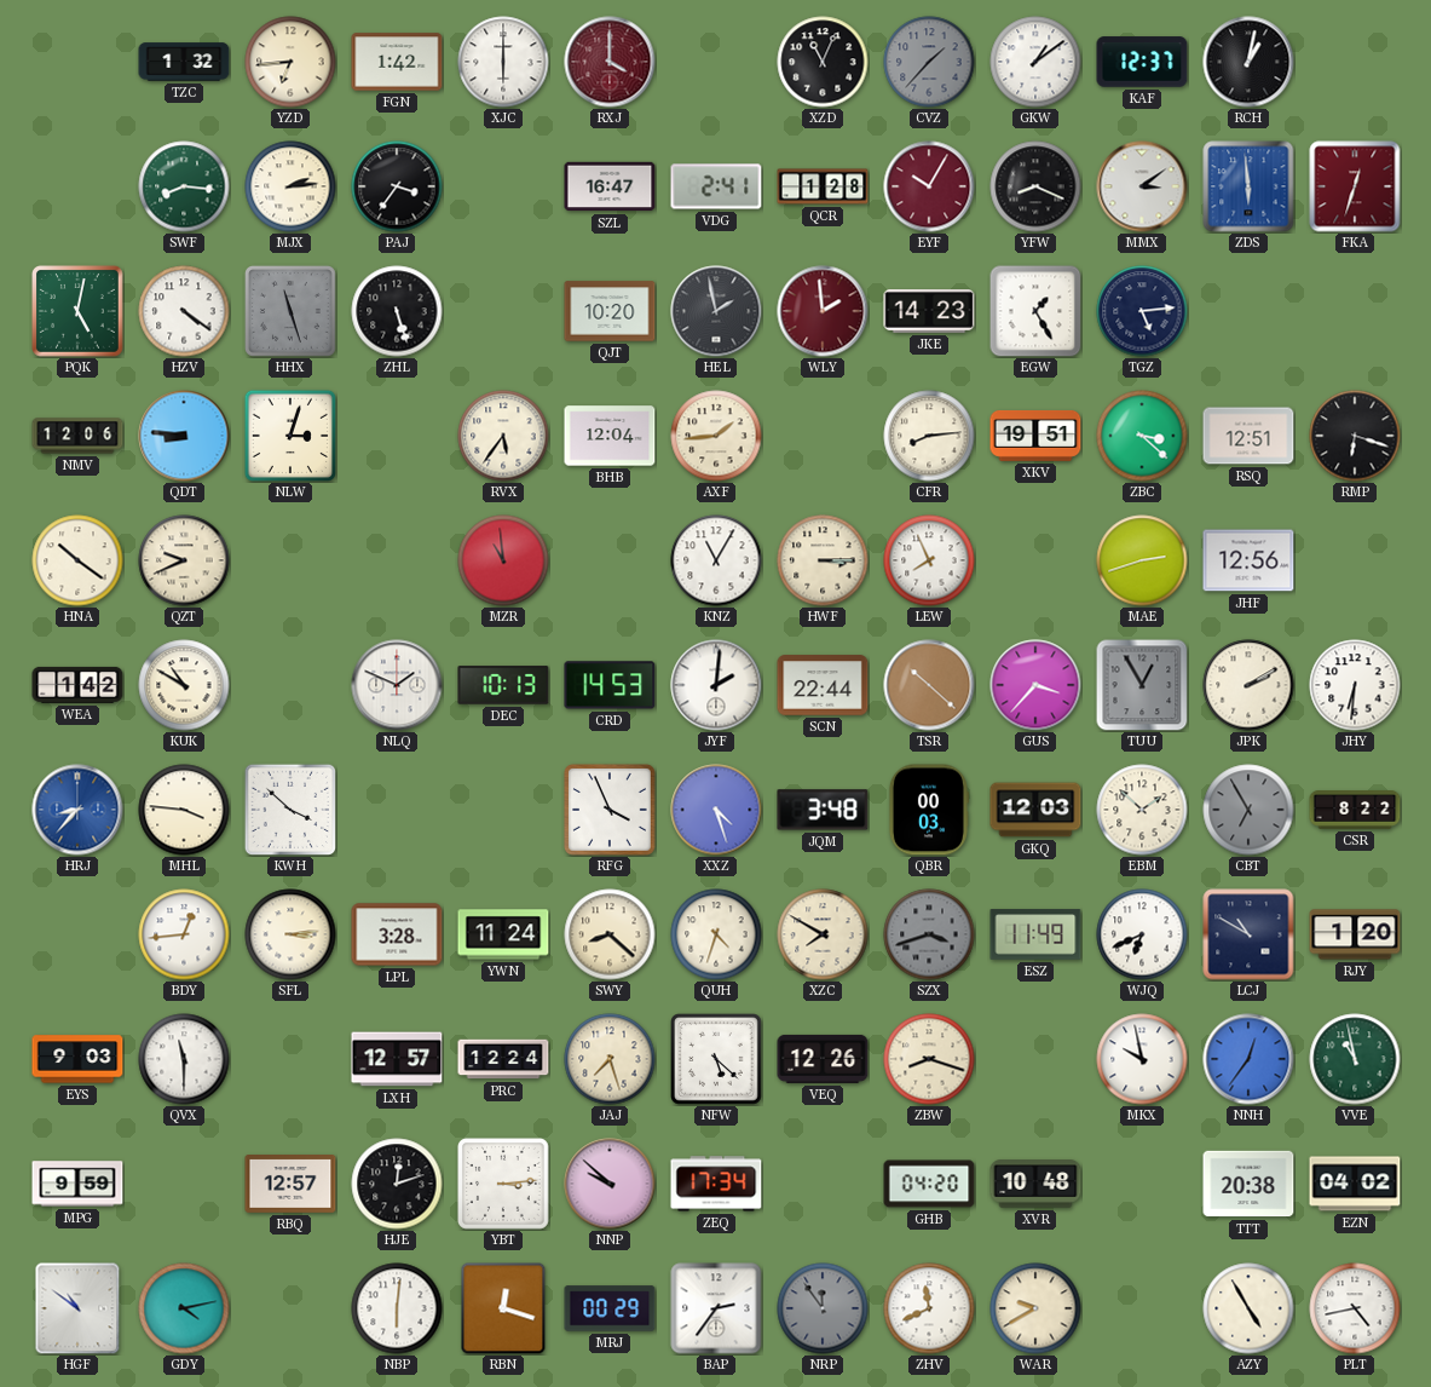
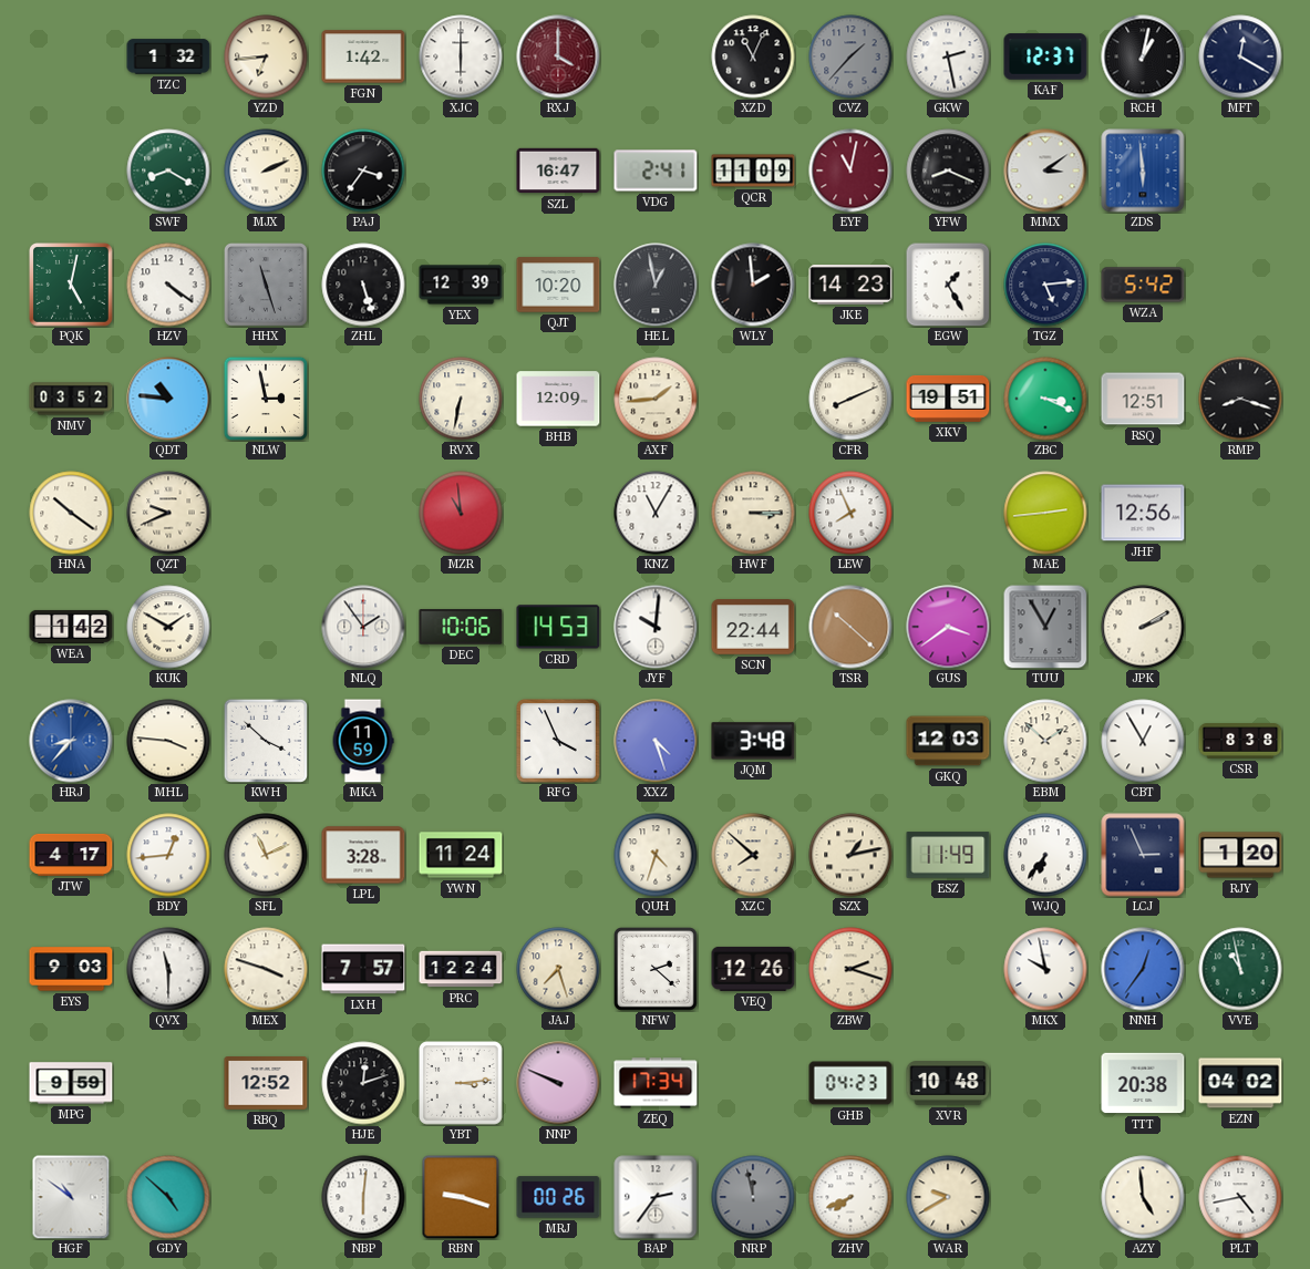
GKW: 1:09 -> 2:28 (948, 56)
MFT: none -> 12:20 (1240, 56)
SWF: 8:16 -> 8:20 (168, 171)
MJX: 2:14 -> 2:11 (266, 171)
QCR: 1:28 -> 11:09 (753, 171)
EYF: 10:05 -> 11:02 (850, 171)
FKA: 12:33 -> none (1355, 186)
YEX: none -> 12:39 (461, 285)
HEL: 1:58 -> 12:58 (656, 285)
WLY dial: burgundy -> black (753, 285)
WZA: none -> 5:42 (1143, 285)
NMV: 12:06 -> 03:52 (71, 399)
QDT: 8:46 -> 10:46 (168, 399)
NLW: 3:03 -> 2:58 (265, 398)
RVX: 5:36 -> 6:32 (461, 399)
BHB: 12:04 -> 12:09 (558, 399)
CFR: 8:14 -> 8:11 (850, 399)
ZBC: 3:22 -> 3:19 (1045, 399)
RMP: 6:18 -> 8:18 (1240, 399)
MAE: 2:42 -> 2:44 (1045, 513)
KUK: 10:50 -> 1:50 (168, 627)
NLQ: 1:49 -> 1:54 (363, 627)
DEC: 10:13 -> 10:06 (461, 627)
JYF: 2:01 -> 10:01 (656, 627)
GUS: 3:37 -> 3:39 (948, 627)
JHY: 6:31 -> none (1355, 685)
MKA: none -> 11:59 (363, 741)
QBR: 00:03 -> none (928, 810)
CBT: 6:55 -> 12:55 (1143, 741)
CBT dial: grey -> white (1143, 741)
CSR: 8:22 -> 8:38 (1240, 741)
JTW: none -> 4:17 (71, 855)
SFL: 3:14 -> 11:11 (266, 855)
SWY: 8:22 -> none (610, 934)
XZC: 7:50 -> 7:52 (753, 855)
SZX: 3:42 -> 1:13 (850, 855)
SZX dial: grey -> cream (850, 855)
WJQ: 6:41 -> 6:36 (1045, 855)
LCJ: 10:50 -> 2:56 (1143, 855)
MEX: none -> 3:48 (266, 969)
LXH: 12:57 -> 7:57 (363, 969)
NFW: 5:22 -> 2:22 (657, 970)
ZBW: 8:18 -> 2:18 (850, 969)
RBQ: 12:57 -> 12:52 (266, 1084)
NNP: 9:52 -> 9:49 (558, 1083)
GHB: 04:20 -> 04:23 (850, 1083)
GDY: 4:13 -> 4:52 (168, 1197)
RBN: 12:18 -> 9:18 (461, 1197)
MRJ: 00:29 -> 00:26 (558, 1197)
NRP: 11:54 -> 11:58 (753, 1197)
ZHV: 11:41 -> 7:41 (850, 1197)
AZY: 4:55 -> 4:59 (1143, 1197)
